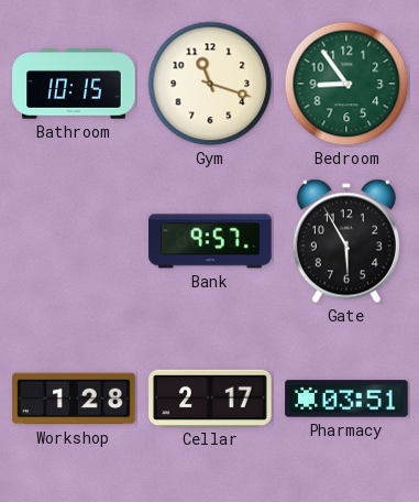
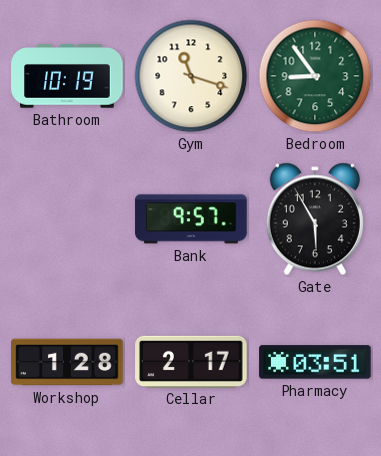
Bathroom: 10:15 -> 10:19 (67, 76)
